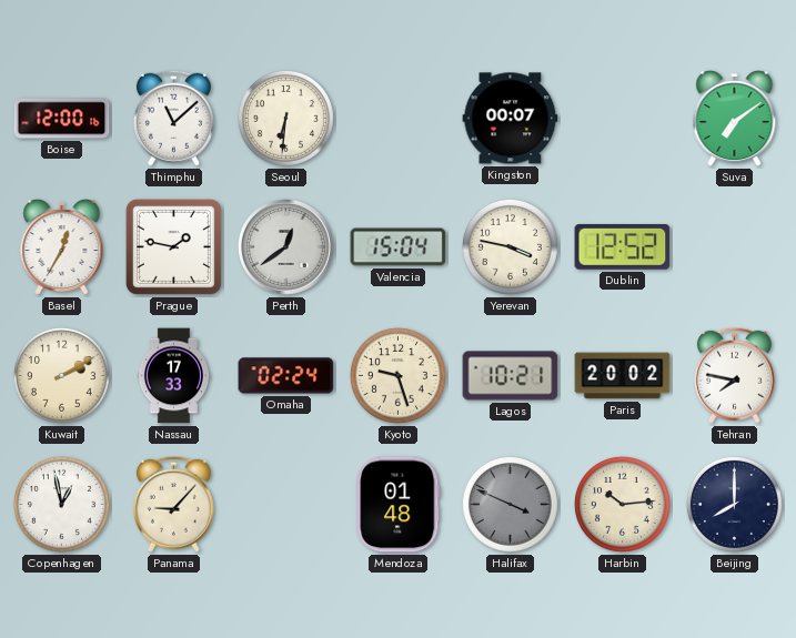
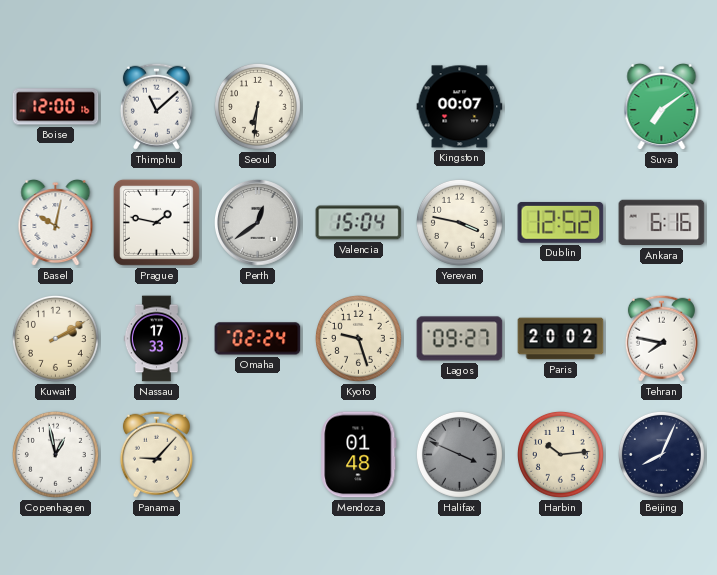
Basel: 12:35 -> 10:02 (56, 223)
Ankara: none -> 6:16 (662, 223)
Lagos: 10:21 -> 09:27 (460, 339)
Beijing: 8:00 -> 8:04 (661, 454)
